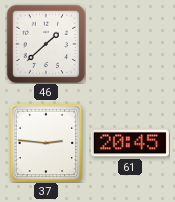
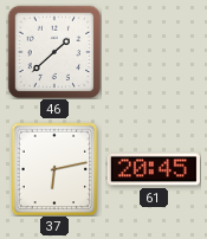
37: 2:46 -> 6:13 (54, 169)
